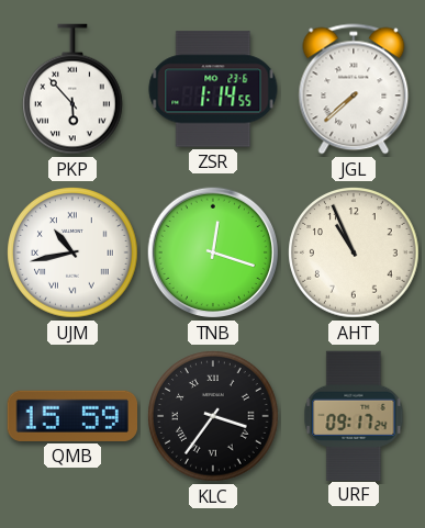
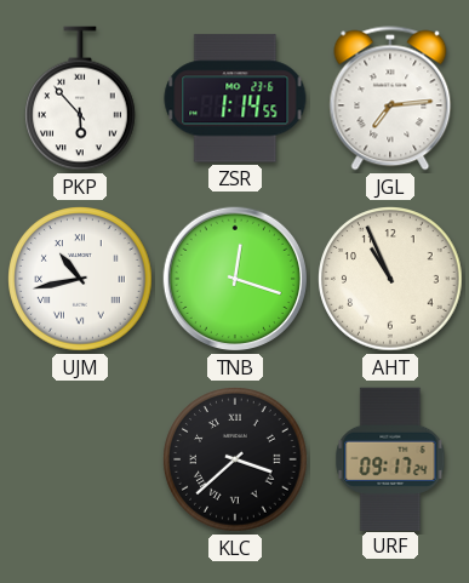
JGL: 7:38 -> 7:14 (390, 98)
QMB: 15:59 -> none (71, 416)
KLC: 3:36 -> 3:38 (235, 459)
